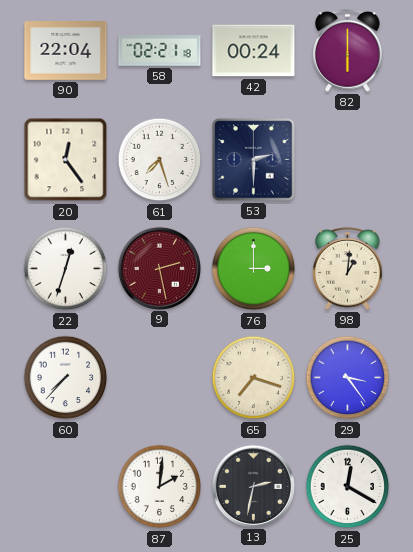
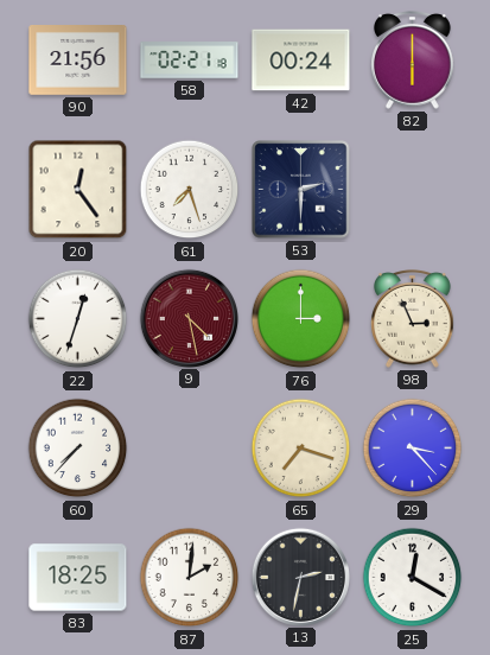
90: 22:04 -> 21:56 (78, 61)
9: 2:28 -> 4:28 (189, 318)
98: 1:01 -> 2:56 (413, 318)
29: 3:24 -> 3:23 (413, 449)
83: none -> 18:25 (78, 578)
